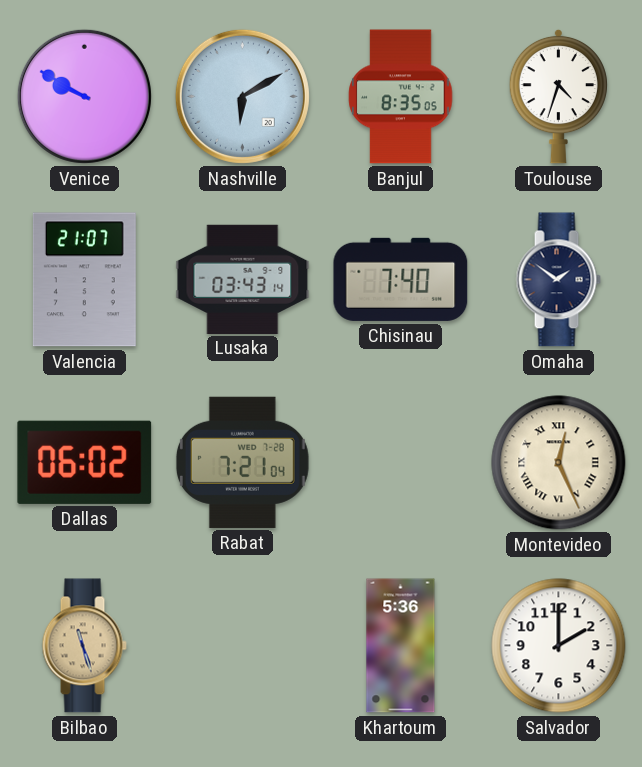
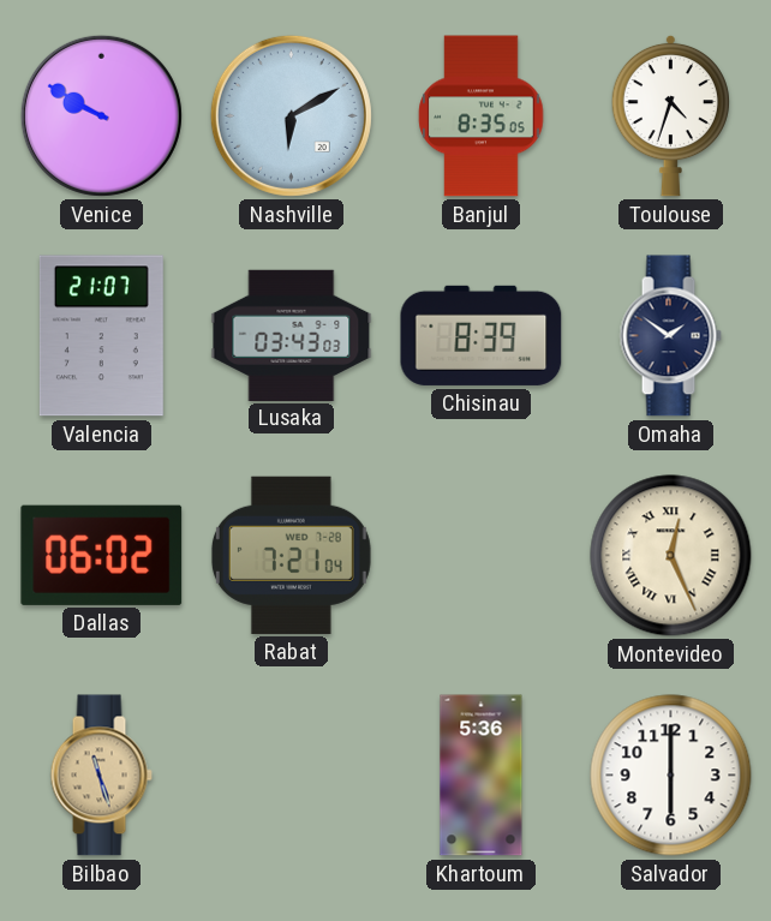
Lusaka: 03:43:14 -> 03:43:03 (292, 335)
Chisinau: 7:40 -> 8:39 (482, 335)
Salvador: 2:00 -> 6:00 (671, 776)
